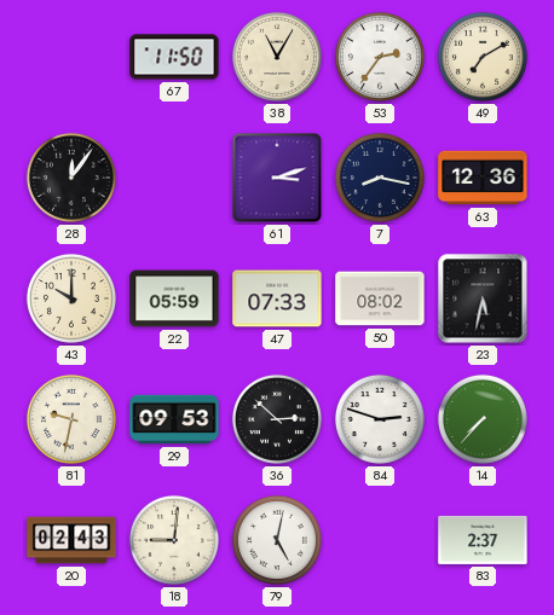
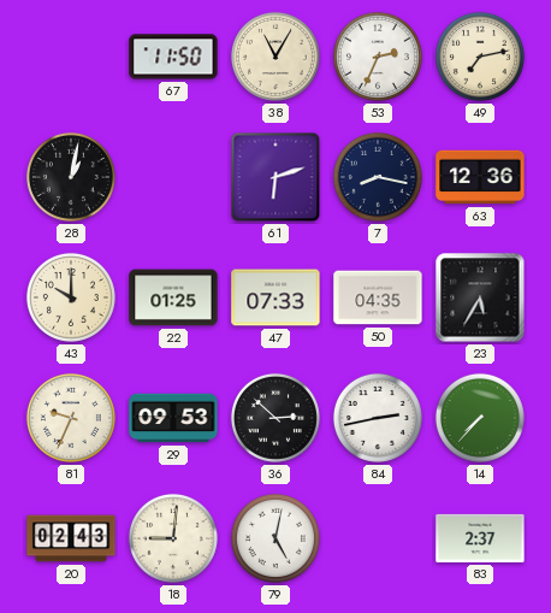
53: 2:36 -> 2:34 (378, 57)
49: 7:10 -> 7:13 (480, 57)
28: 12:06 -> 1:02 (71, 177)
61: 3:12 -> 6:12 (275, 177)
22: 05:59 -> 01:25 (173, 297)
50: 08:02 -> 04:35 (378, 297)
23: 5:32 -> 5:35 (480, 297)
81: 9:32 -> 9:34 (71, 418)
84: 2:48 -> 2:43 (378, 418)
